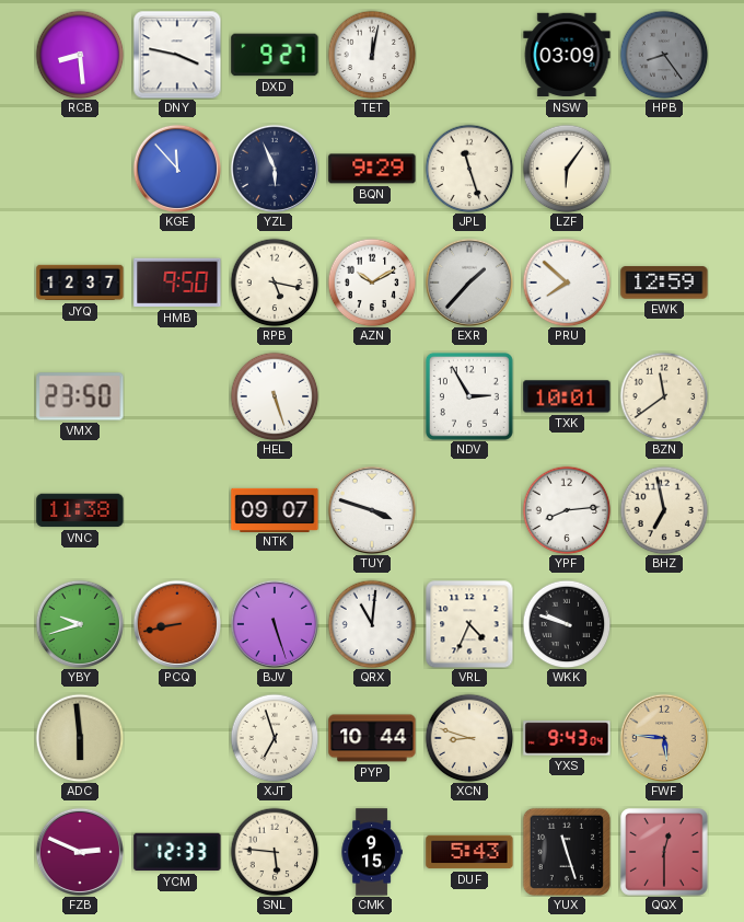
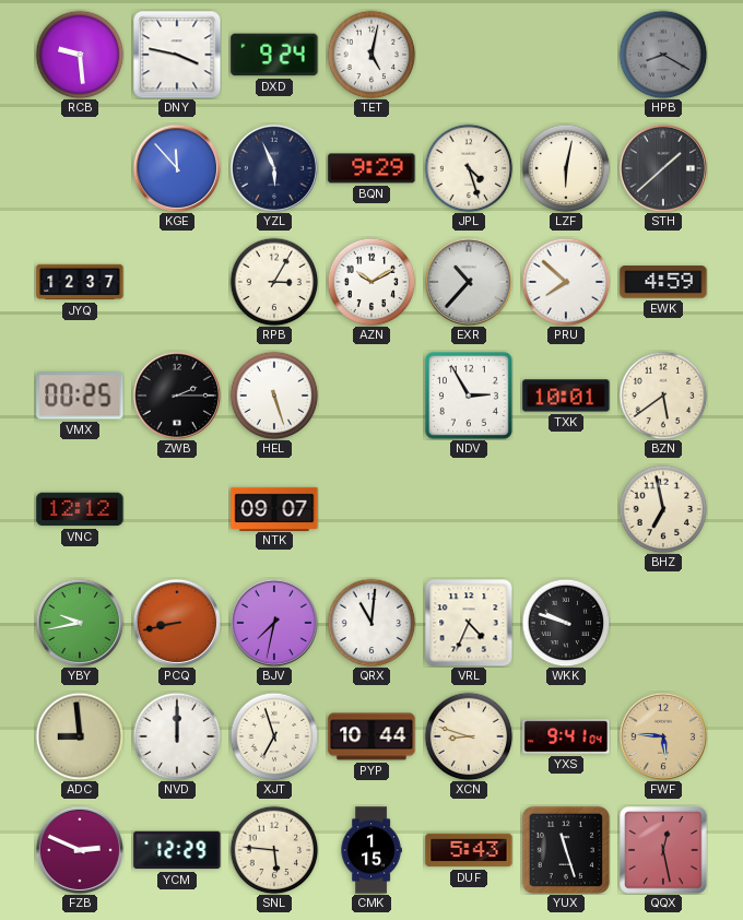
RCB: 8:29 -> 9:29 (80, 55)
DXD: 9:27 -> 9:24 (274, 55)
TET: 12:02 -> 5:02 (371, 55)
NSW: 03:09 -> none (567, 55)
HPB: 8:24 -> 8:20 (663, 55)
JPL: 11:27 -> 4:27 (469, 168)
LZF: 6:06 -> 6:02 (566, 168)
STH: none -> 1:38 (663, 168)
HMB: 9:50 -> none (177, 283)
RPB: 5:17 -> 3:05 (274, 282)
EXR: 1:37 -> 10:37 (469, 282)
EWK: 12:59 -> 4:59 (663, 282)
VMX: 23:50 -> 00:25 (80, 396)
ZWB: none -> 2:15 (177, 396)
BZN: 11:39 -> 5:39 (663, 396)
VNC: 11:38 -> 12:12 (80, 509)
TUY: 3:48 -> none (372, 510)
YPF: 8:14 -> none (567, 510)
YBY: 9:42 -> 9:43 (80, 623)
BJV: 5:27 -> 7:32 (274, 623)
ADC: 5:59 -> 8:59 (80, 736)
NVD: none -> 12:00 (177, 736)
YXS: 9:43 -> 9:41 (566, 736)
YCM: 12:33 -> 12:29 (177, 850)
CMK: 9:15 -> 1:15 (371, 850)
QQX: 12:30 -> 12:28 (663, 850)
